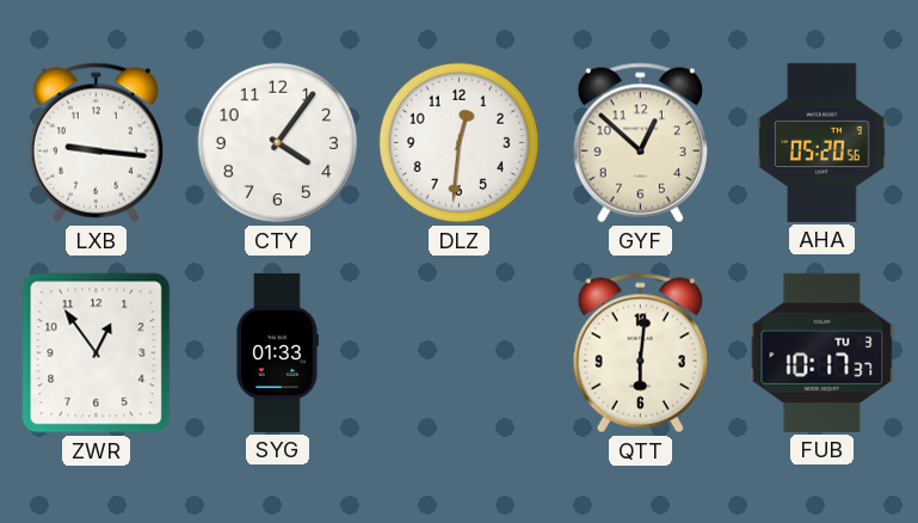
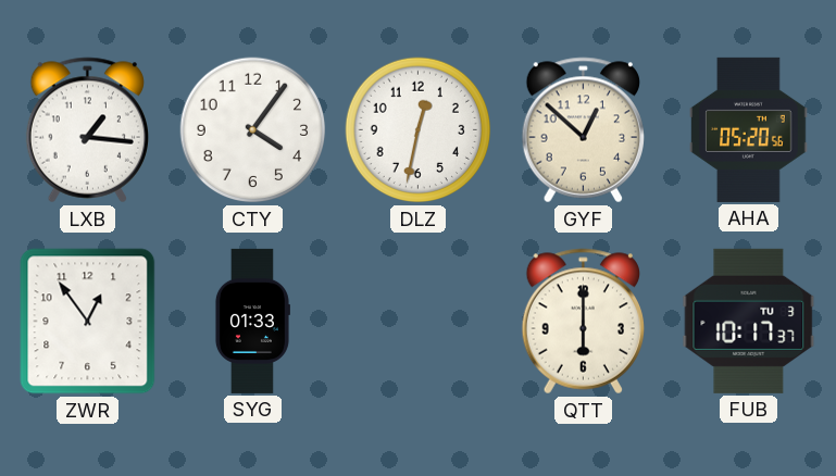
LXB: 9:16 -> 1:16 (87, 130)
DLZ: 12:31 -> 12:32 (419, 130)
QTT: 6:01 -> 6:00 (583, 322)
